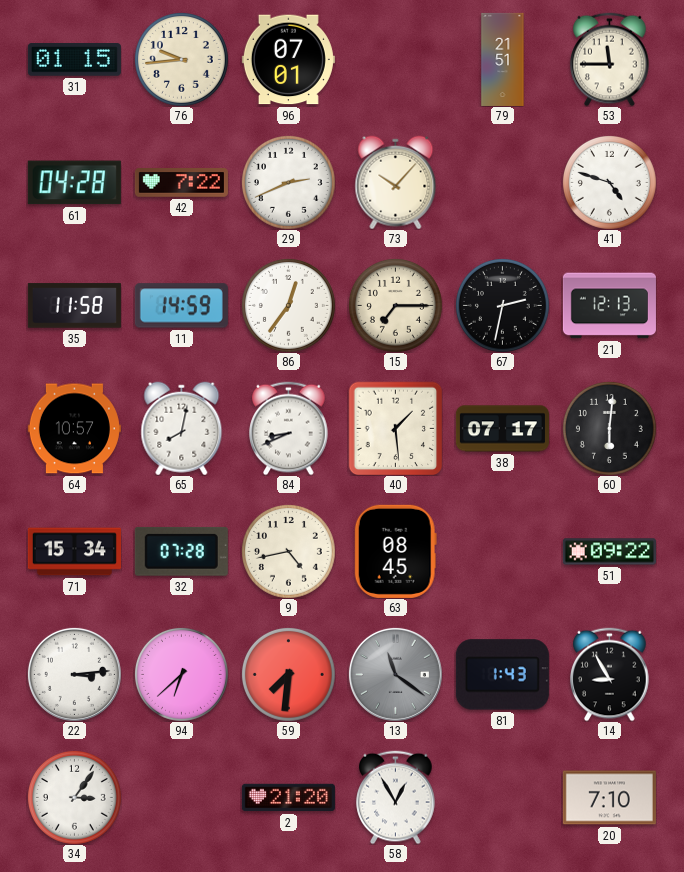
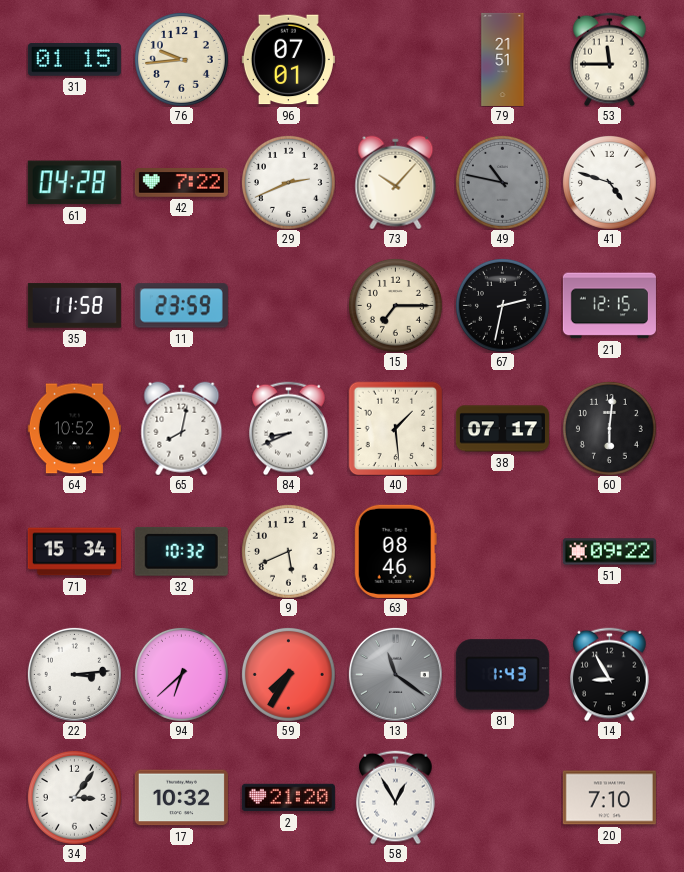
49: none -> 10:47 (502, 182)
11: 14:59 -> 23:59 (181, 306)
86: 12:36 -> none (288, 305)
21: 12:13 -> 12:15 (609, 306)
64: 10:57 -> 10:52 (74, 429)
32: 07:28 -> 10:32 (181, 551)
9: 4:43 -> 5:41 (288, 551)
63: 08:45 -> 08:46 (395, 551)
59: 7:31 -> 7:35 (288, 674)
17: none -> 10:32 (181, 798)
